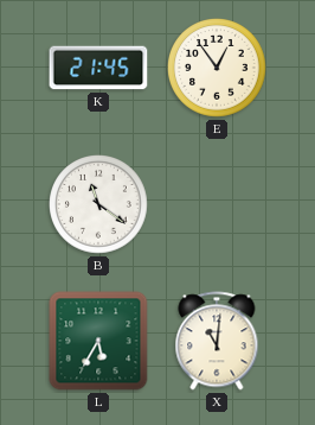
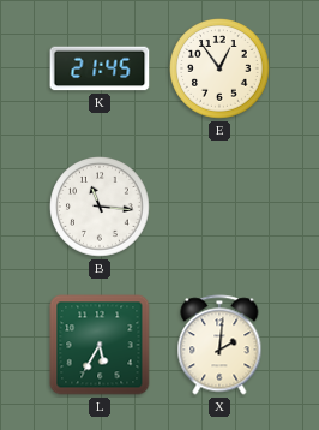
B: 11:21 -> 11:16 (101, 208)
X: 11:01 -> 2:01 (219, 345)
